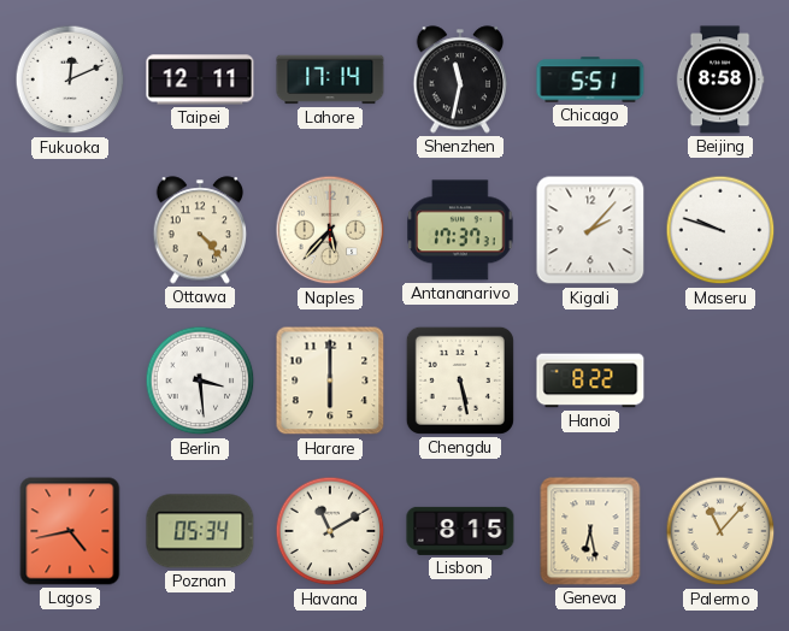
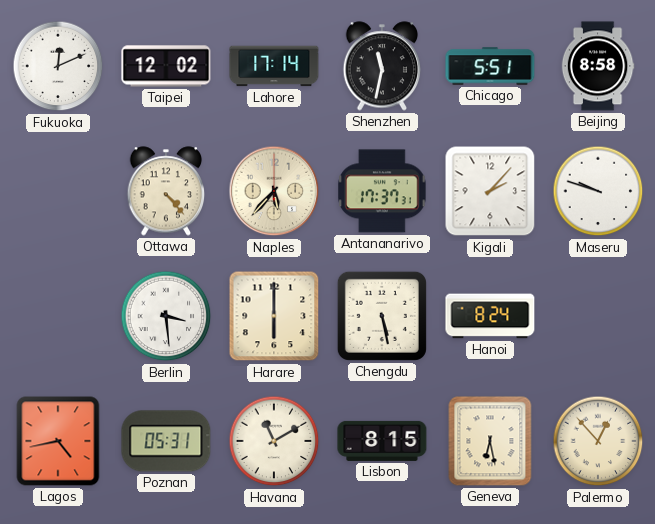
Taipei: 12:11 -> 12:02 (166, 66)
Hanoi: 8:22 -> 8:24 (490, 316)
Poznan: 05:34 -> 05:31 (166, 441)
Palermo: 11:07 -> 12:53 (598, 441)
